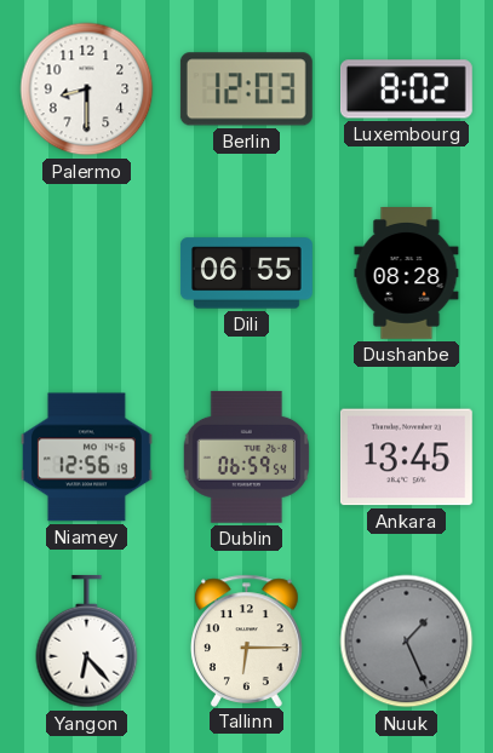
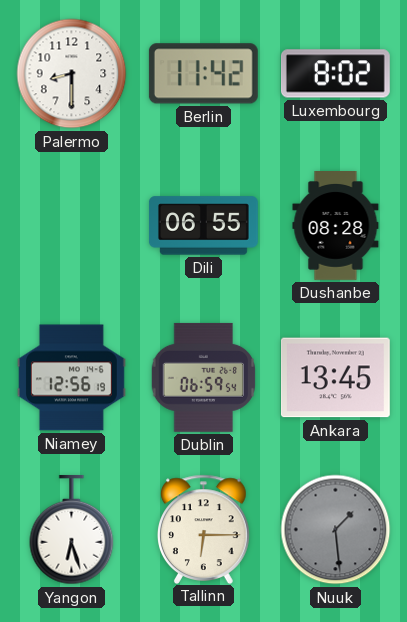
Berlin: 12:03 -> 11:42 (203, 74)
Yangon: 6:23 -> 6:27 (72, 530)
Nuuk: 1:26 -> 1:29 (336, 530)
